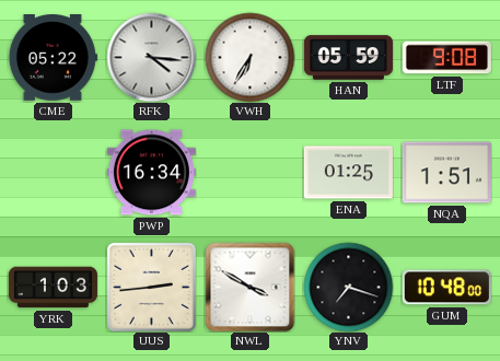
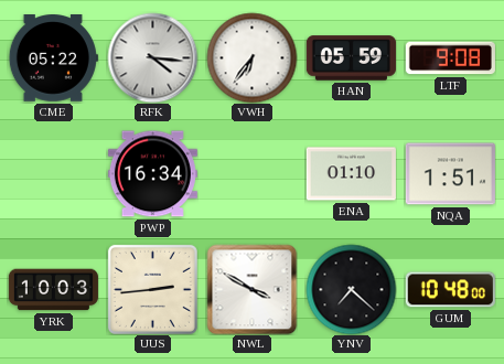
VWH: 6:35 -> 6:36 (251, 57)
ENA: 01:25 -> 01:10 (351, 174)
YRK: 1:03 -> 10:03 (53, 290)
YNV: 7:18 -> 7:22 (351, 289)
